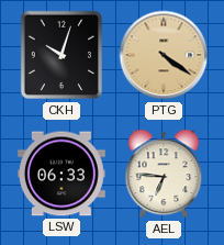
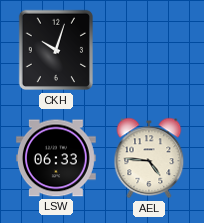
PTG: 4:21 -> none (164, 55)
AEL: 6:46 -> 4:46 (149, 158)
